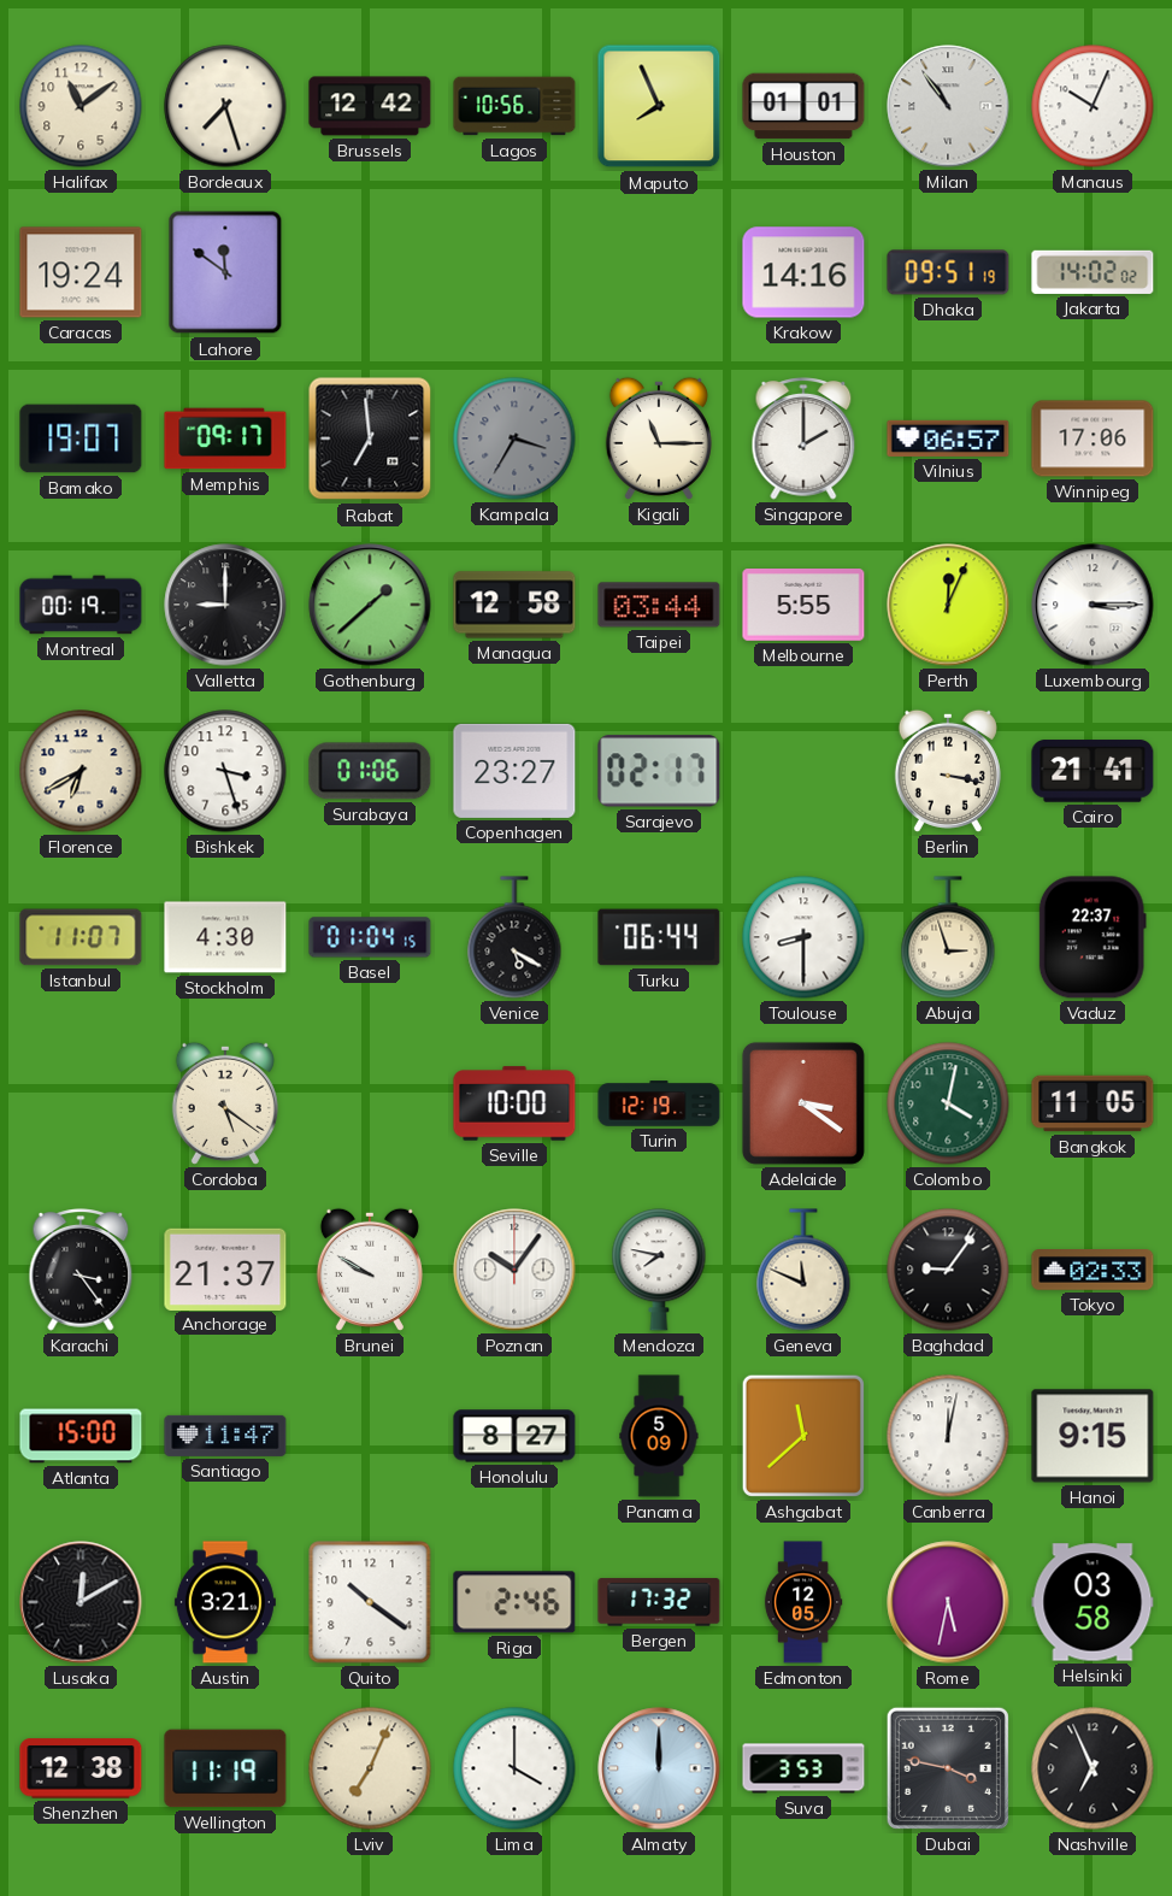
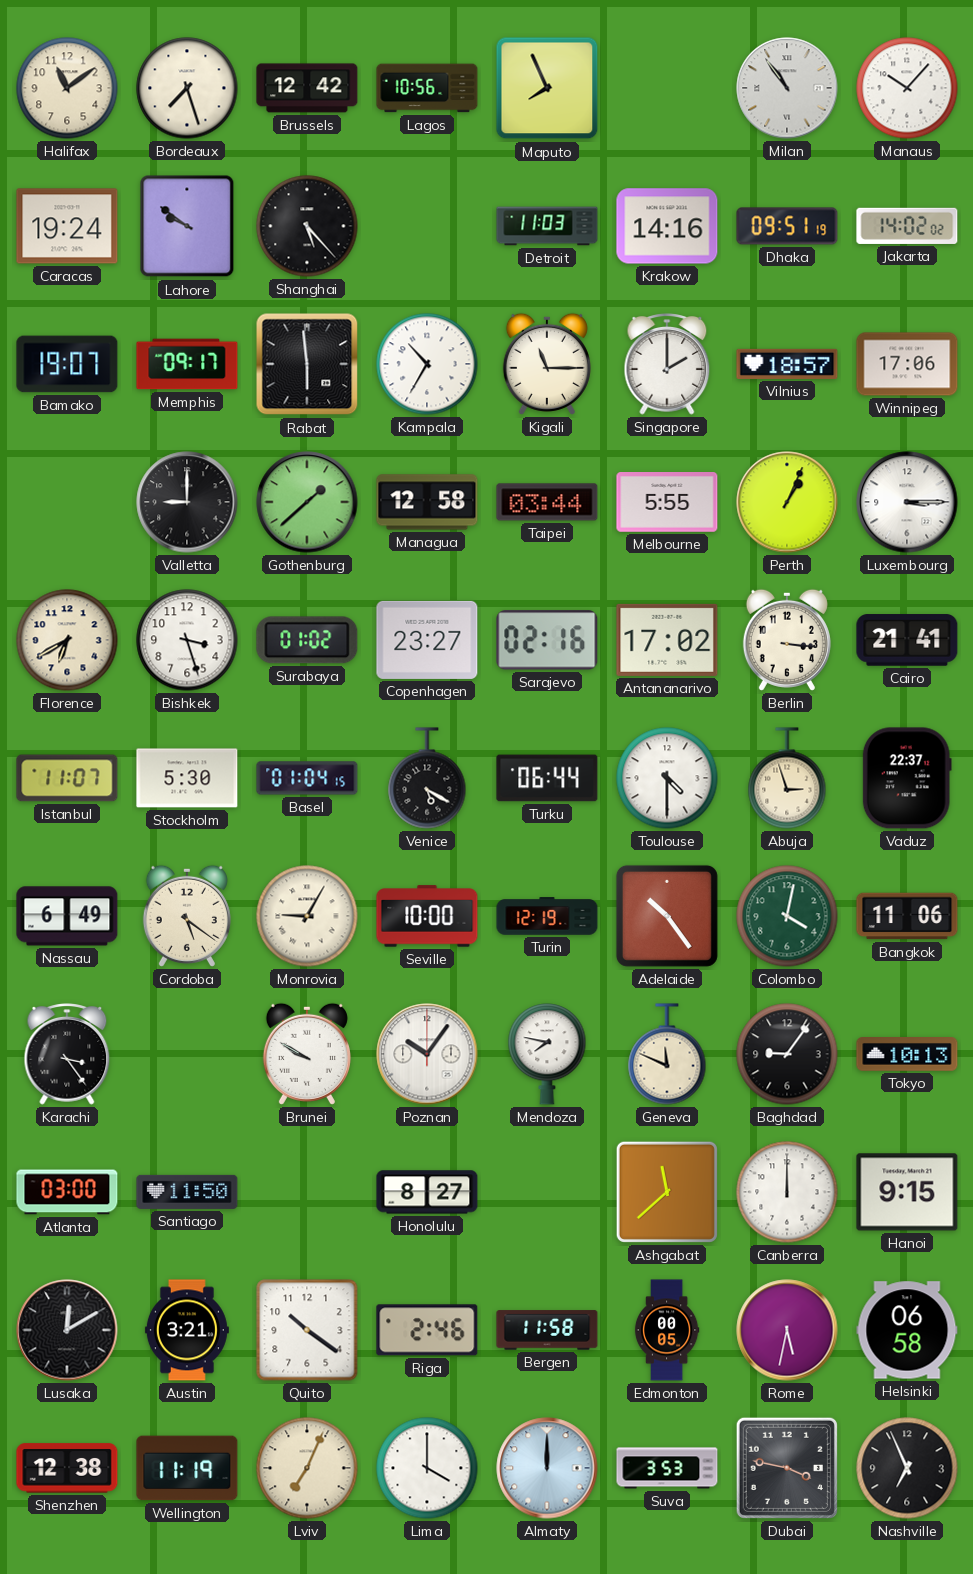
Houston: 01:01 -> none (803, 106)
Manaus: 10:04 -> 10:07 (907, 88)
Lahore: 11:51 -> 9:51 (187, 226)
Shanghai: none -> 5:23 (307, 226)
Detroit: none -> 11:03 (547, 226)
Rabat: 6:59 -> 5:59 (307, 364)
Kampala: 3:35 -> 10:35 (427, 364)
Kampala dial: grey -> white (427, 364)
Vilnius: 06:57 -> 18:57 (787, 364)
Montreal: 00:19 -> none (81, 605)
Perth: 12:04 -> 1:04 (787, 502)
Surabaya: 01:06 -> 01:02 (307, 640)
Sarajevo: 02:17 -> 02:16 (547, 640)
Antananarivo: none -> 17:02 (667, 640)
Berlin: 3:17 -> 3:16 (787, 640)
Stockholm: 4:30 -> 5:30 (187, 778)
Toulouse: 8:30 -> 4:30 (667, 778)
Nassau: none -> 6:49 (67, 916)
Monrovia: none -> 9:05 (307, 916)
Adelaide: 3:21 -> 10:24 (667, 916)
Bangkok: 11:05 -> 11:06 (907, 916)
Anchorage: 21:37 -> none (225, 1268)
Tokyo: 02:33 -> 10:13 (907, 1055)
Atlanta: 15:00 -> 03:00 (67, 1192)
Santiago: 11:47 -> 11:50 (187, 1192)
Panama: 5:09 -> none (659, 1436)
Canberra: 12:02 -> 12:00 (787, 1192)
Bergen: 17:32 -> 11:58 (547, 1330)
Edmonton: 12:05 -> 00:05 (667, 1330)
Helsinki: 03:58 -> 06:58 (907, 1330)
